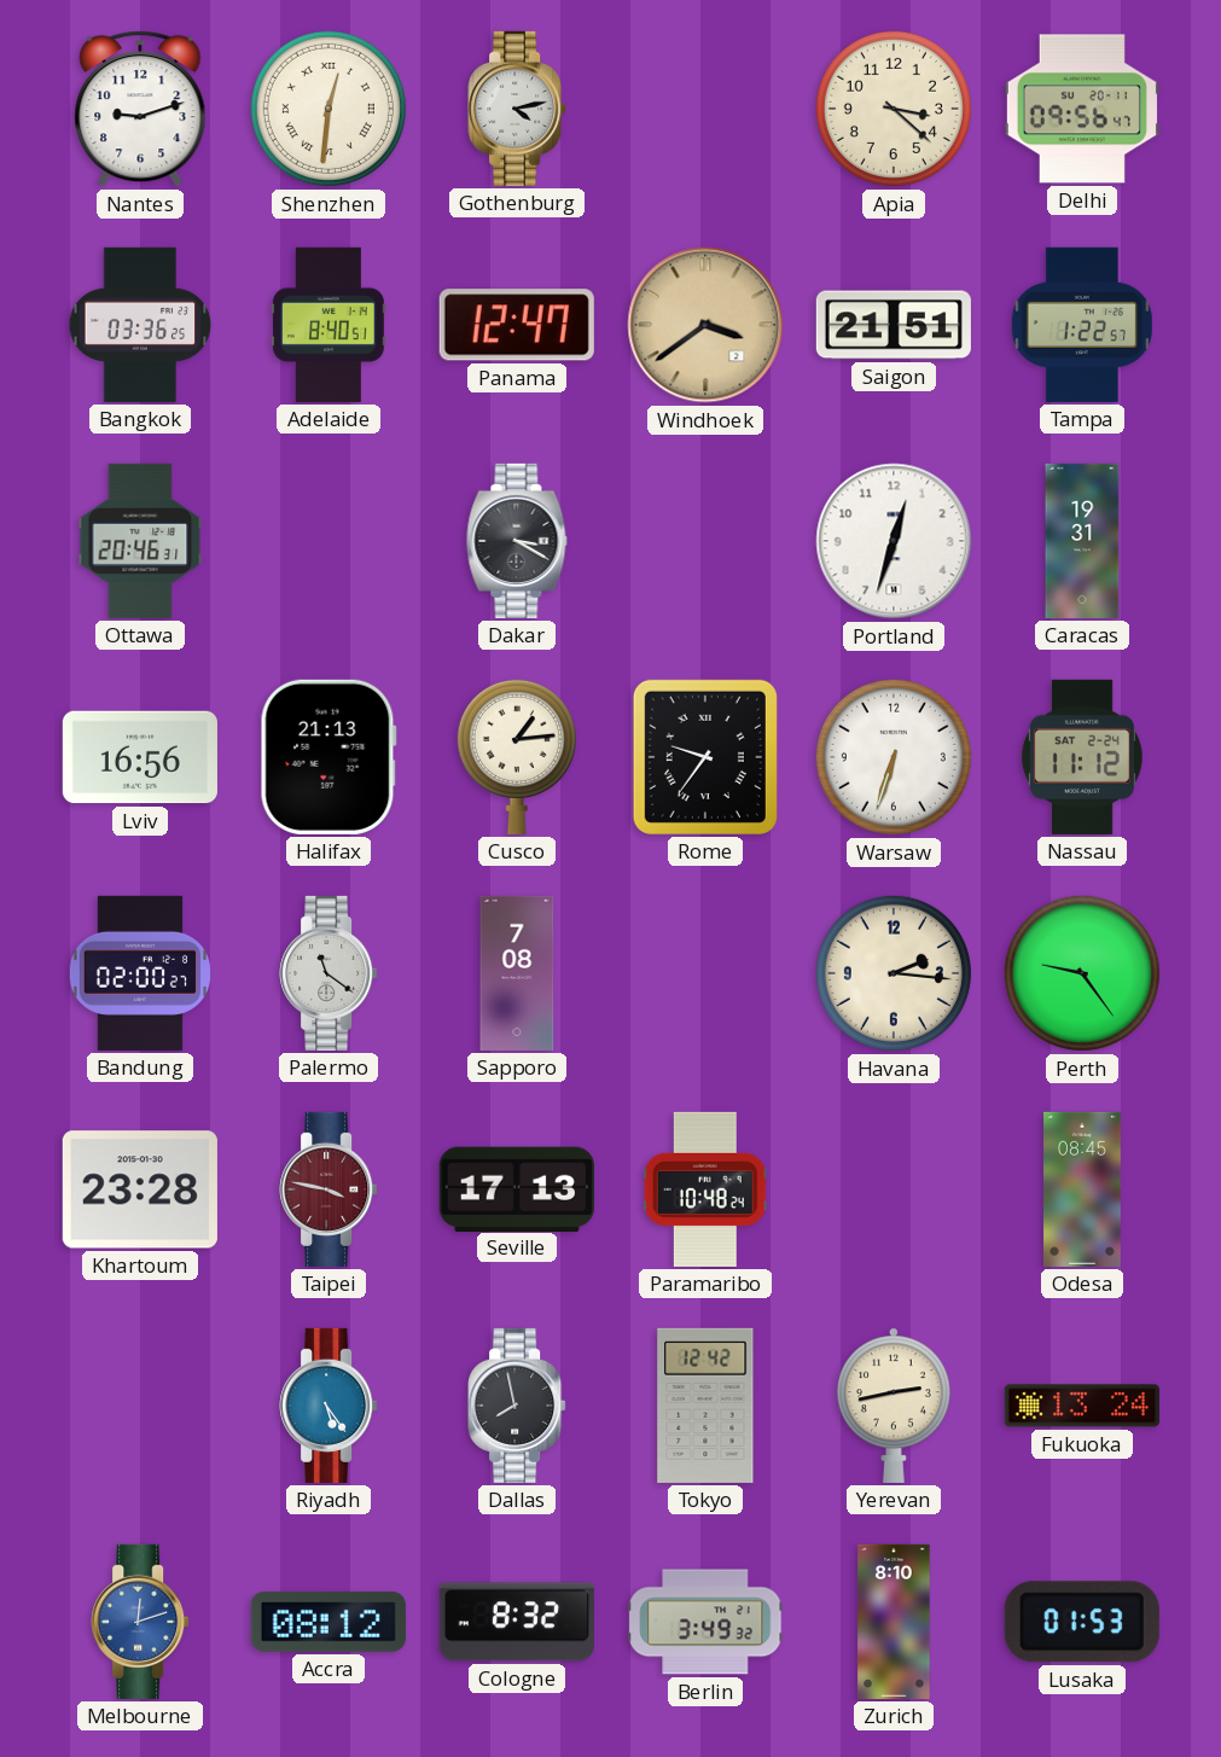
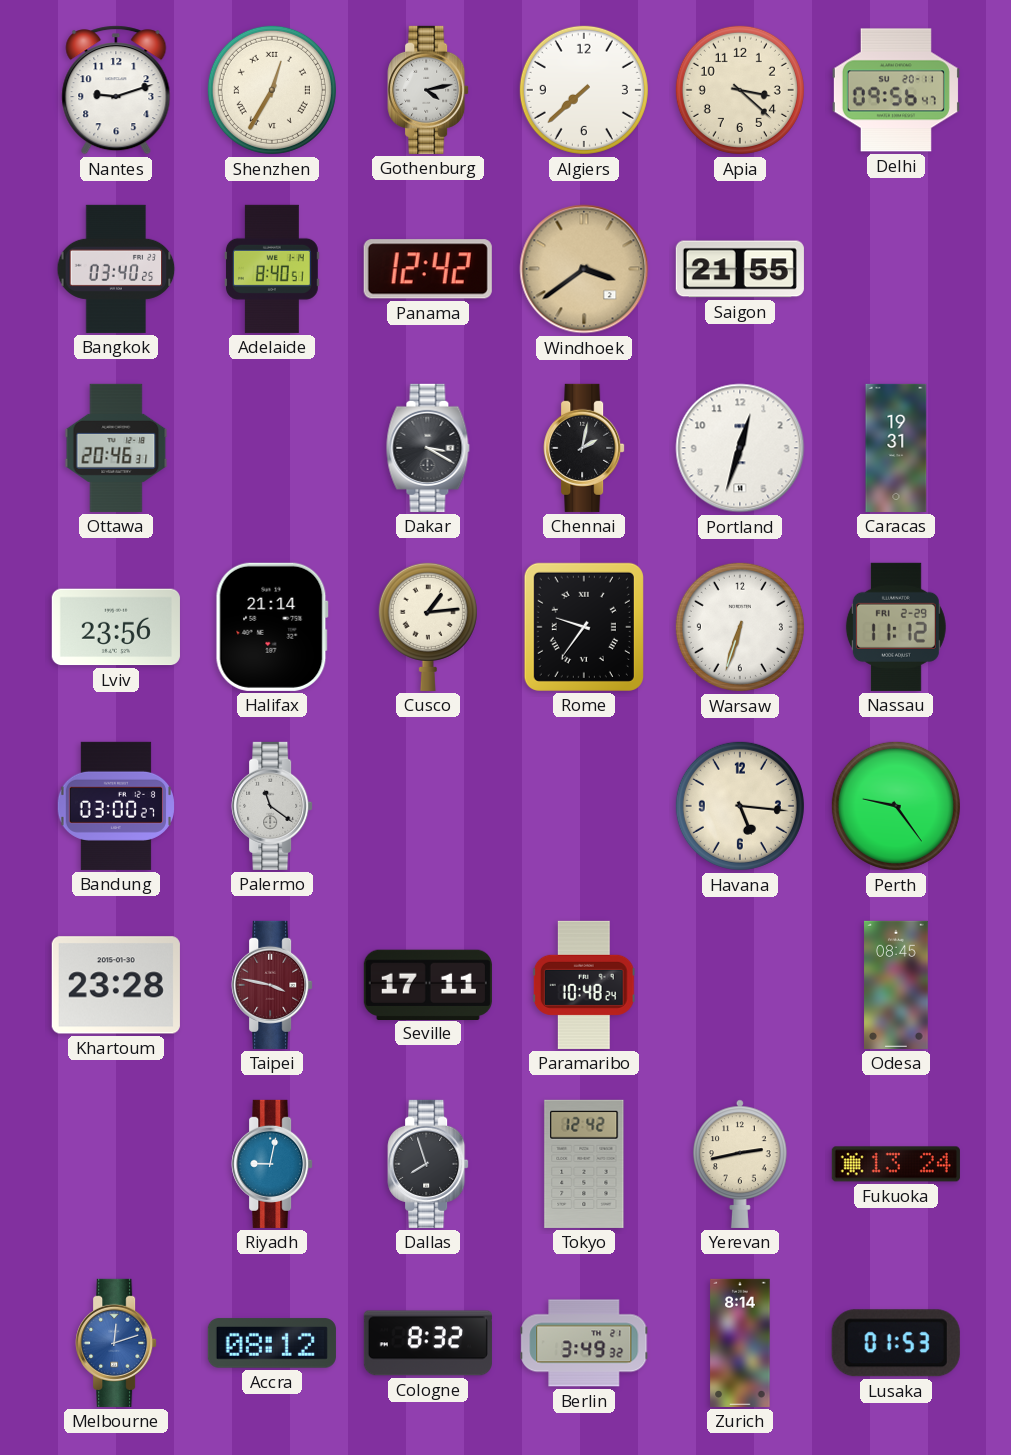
Shenzhen: 12:31 -> 12:35 (272, 90)
Algiers: none -> 7:38 (584, 90)
Bangkok: 03:36 -> 03:40 (116, 269)
Panama: 12:47 -> 12:42 (428, 269)
Saigon: 21:51 -> 21:55 (740, 269)
Tampa: 1:22 -> none (1082, 325)
Chennai: none -> 2:02 (584, 448)
Lviv: 16:56 -> 23:56 (116, 627)
Halifax: 21:13 -> 21:14 (272, 627)
Nassau date: SAT 2-24 -> FRI 2-29 (896, 627)
Bandung: 02:00 -> 03:00 (116, 806)
Sapporo: 7:08 -> none (517, 973)
Havana: 2:16 -> 5:16 (740, 806)
Seville: 17:13 -> 17:11 (428, 984)
Riyadh: 5:24 -> 9:02 (272, 1164)
Dallas: 7:58 -> 7:57 (428, 1164)
Zurich: 8:10 -> 8:14 (740, 1343)
